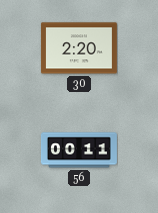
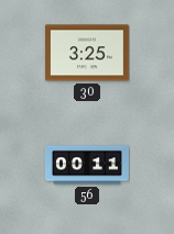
30: 2:20 -> 3:25 (87, 53)
